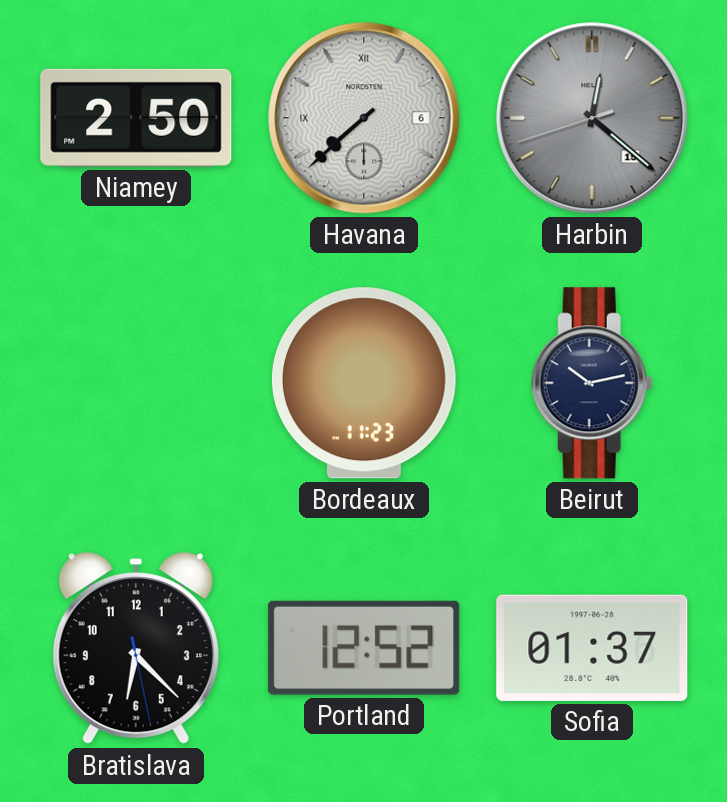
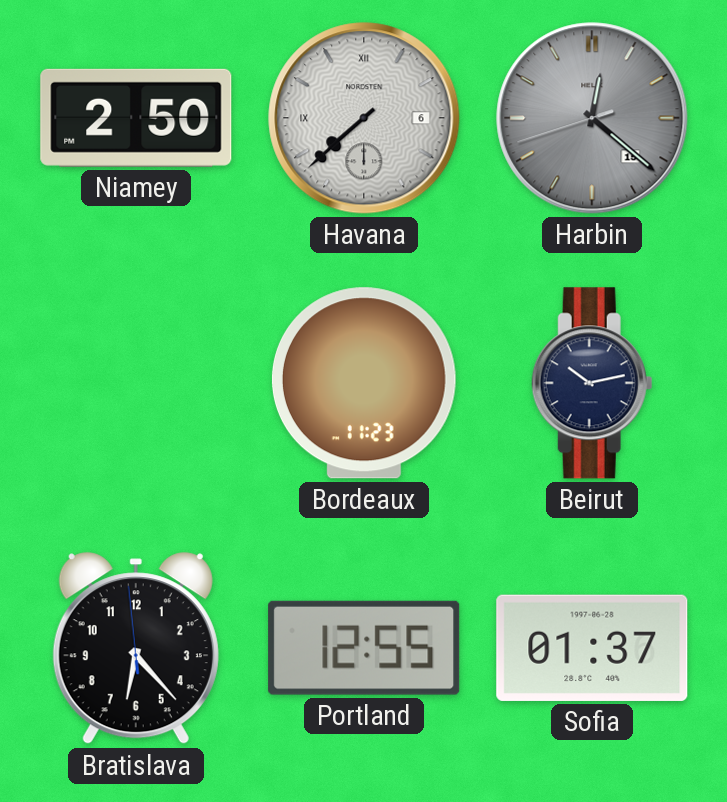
Bratislava: 6:22:28 -> 6:22:59 (136, 649)
Portland: 12:52 -> 12:55 (364, 648)
